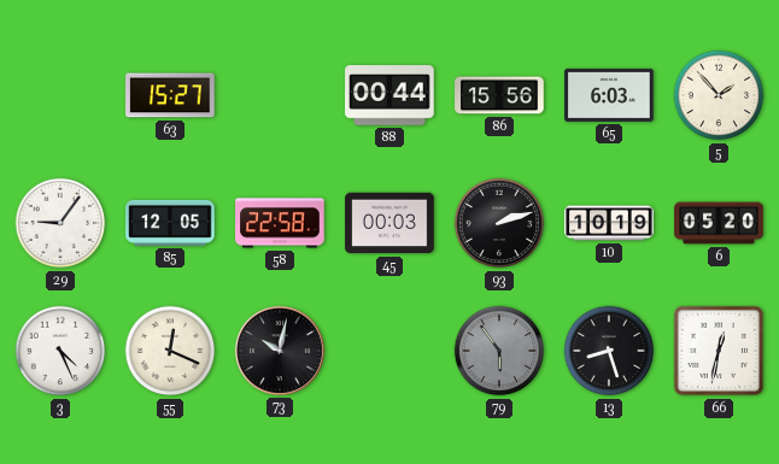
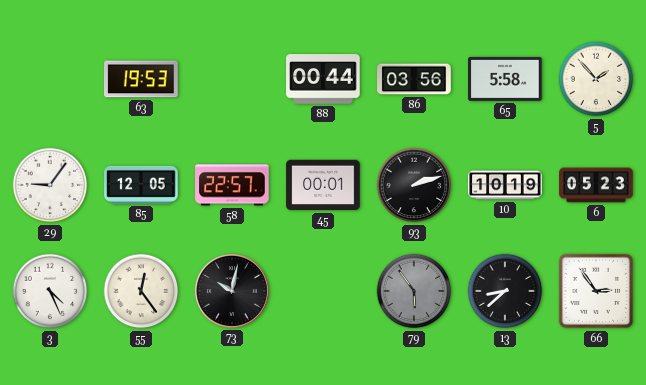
63: 15:27 -> 19:53 (141, 79)
86: 15:56 -> 03:56 (414, 79)
65: 6:03 -> 5:58 (505, 79)
58: 22:58 -> 22:57 (232, 185)
45: 00:03 -> 00:01 (323, 185)
6: 05:20 -> 05:23 (596, 185)
55: 12:19 -> 12:24 (141, 291)
13: 8:27 -> 8:38 (505, 291)
66: 12:32 -> 2:54 (596, 291)
